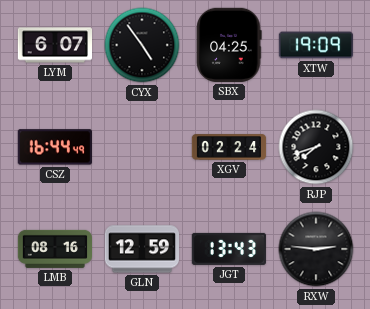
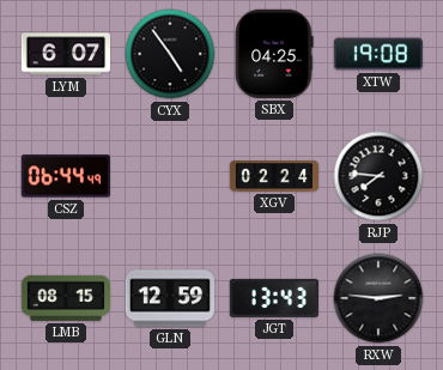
XTW: 19:09 -> 19:08 (377, 54)
CSZ: 16:44 -> 06:44 (66, 176)
RJP: 7:42 -> 7:46 (378, 176)
LMB: 08:16 -> 08:15 (65, 298)
